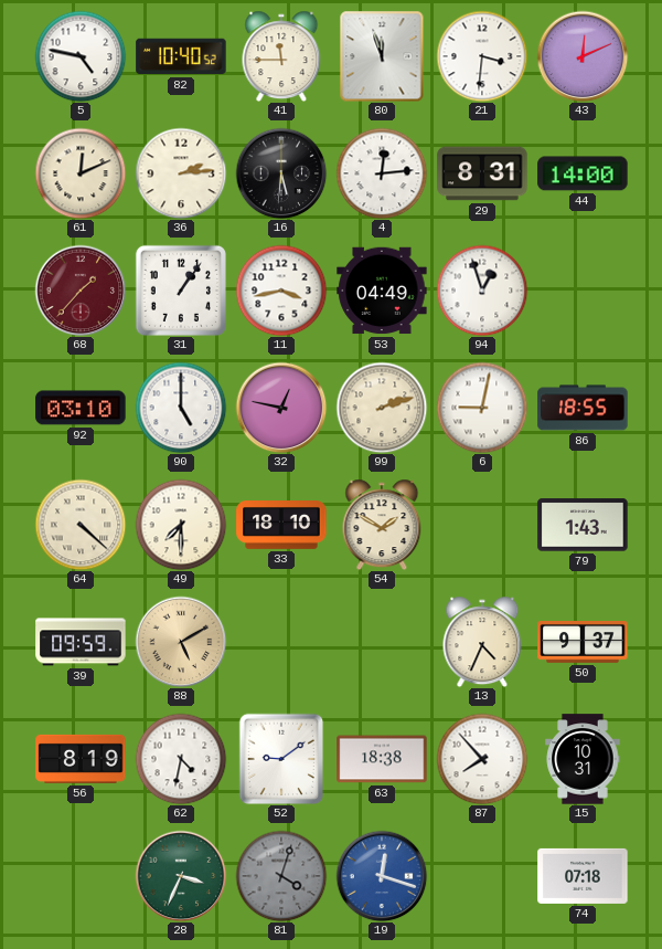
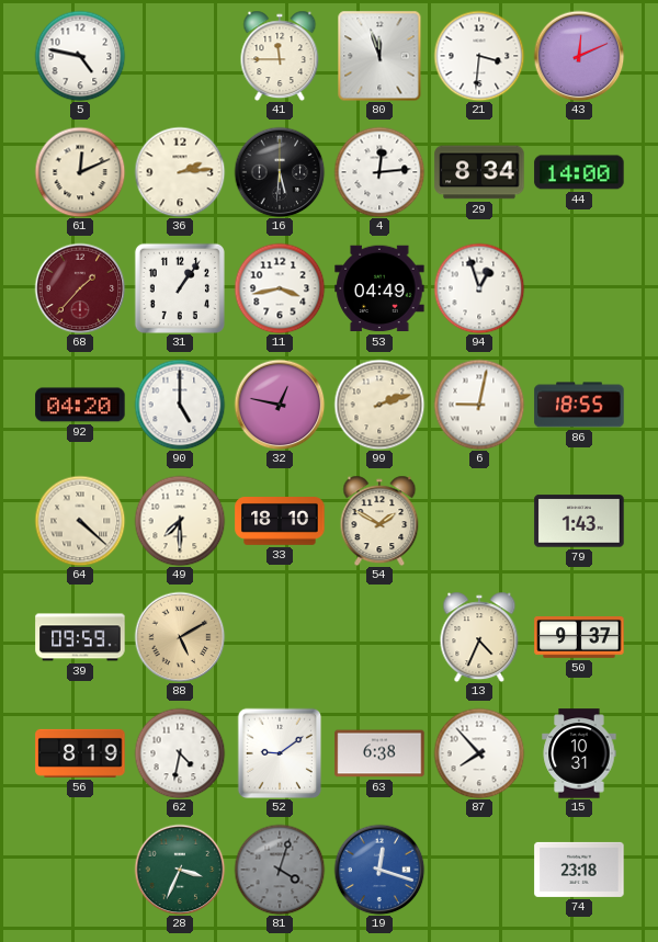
82: 10:40 -> none (181, 56)
29: 8:31 -> 8:34 (479, 172)
92: 03:10 -> 04:20 (80, 405)
63: 18:38 -> 6:38 (379, 753)
74: 07:18 -> 23:18 (579, 870)
